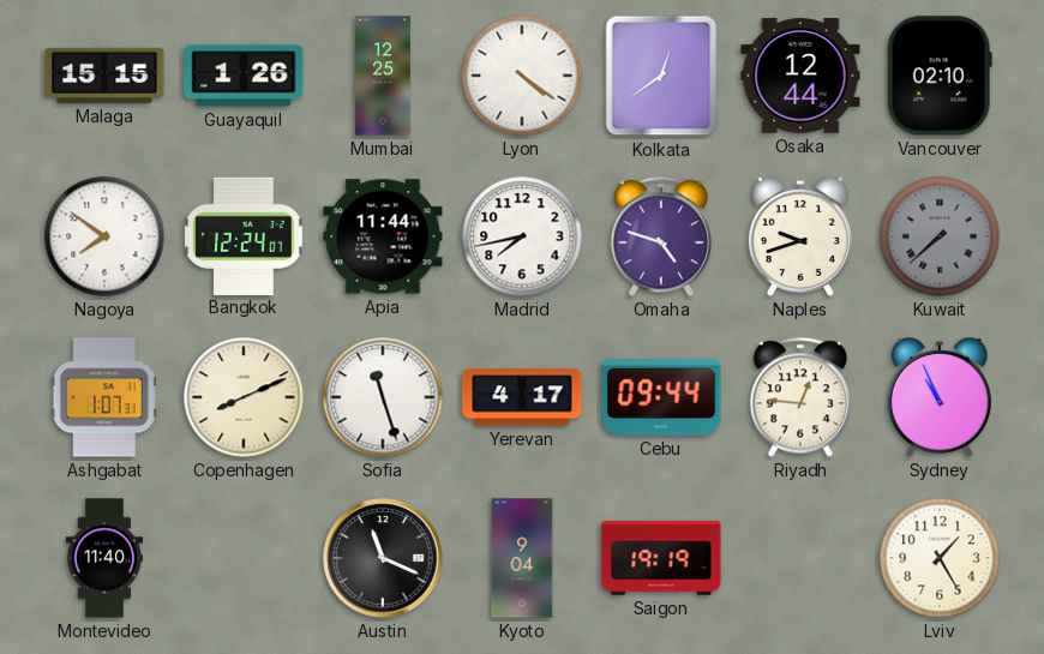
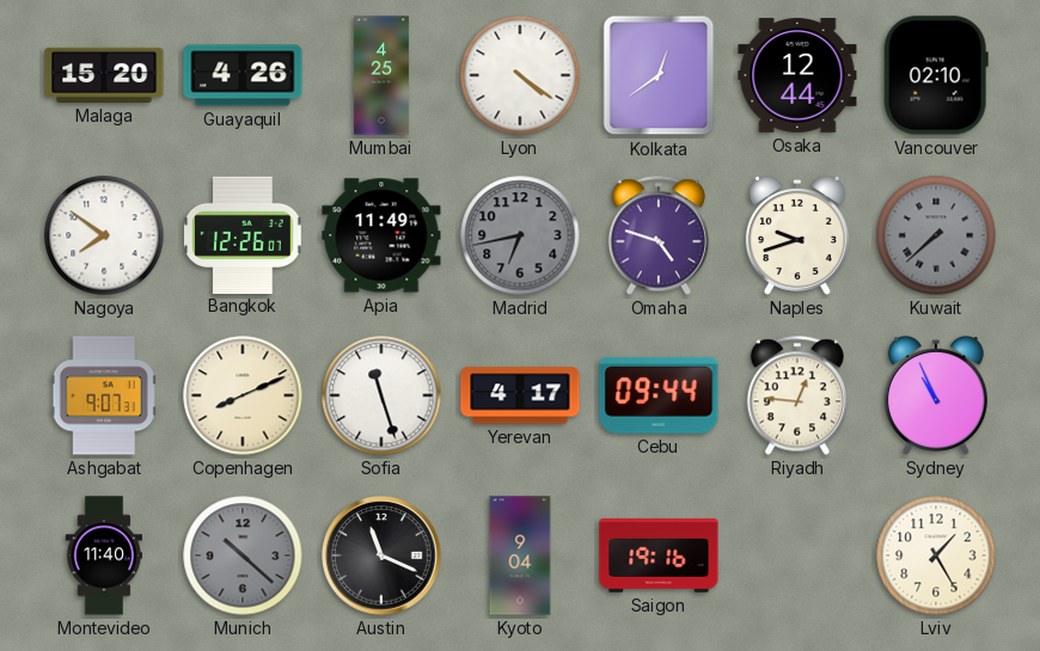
Malaga: 15:15 -> 15:20 (104, 75)
Guayaquil: 1:26 -> 4:26 (243, 75)
Mumbai: 12:25 -> 4:25 (383, 75)
Bangkok: 12:24 -> 12:26 (243, 234)
Apia: 11:44 -> 11:49 (381, 235)
Madrid: 7:43 -> 6:43 (520, 235)
Madrid dial: white -> grey (520, 235)
Ashgabat: 1:07 -> 9:07 (104, 395)
Munich: none -> 10:22 (243, 555)
Saigon: 19:19 -> 19:16 (659, 555)
